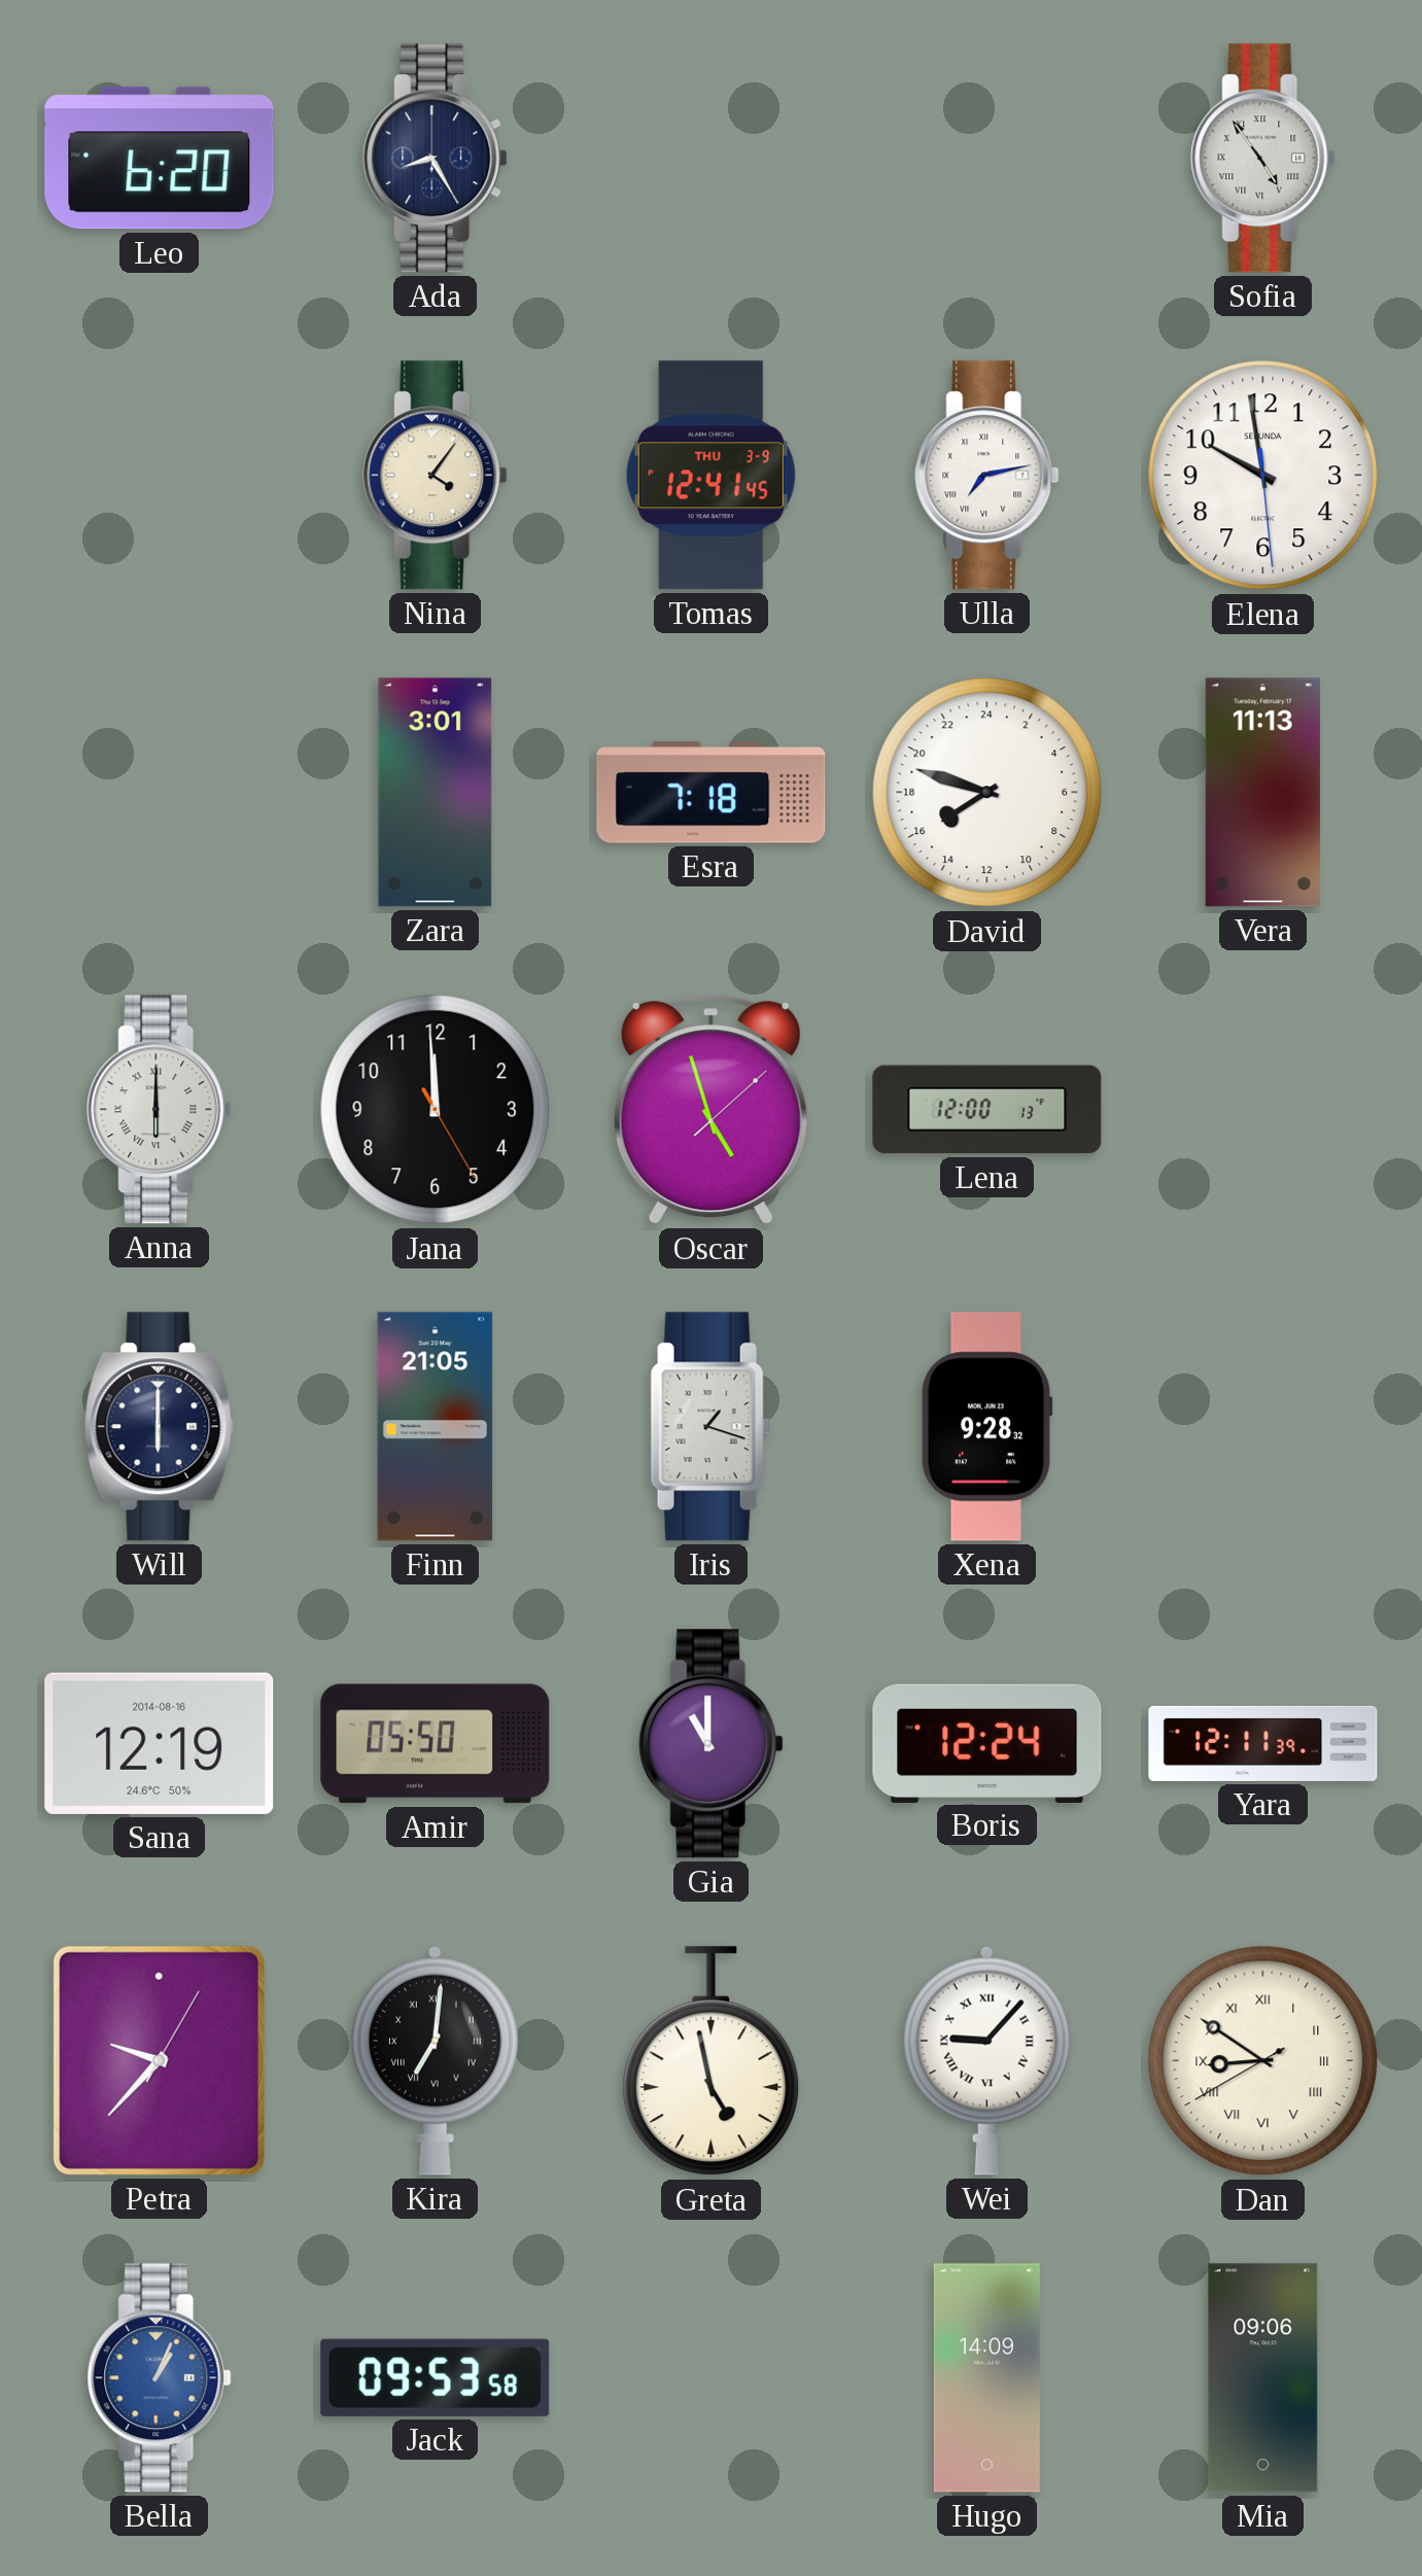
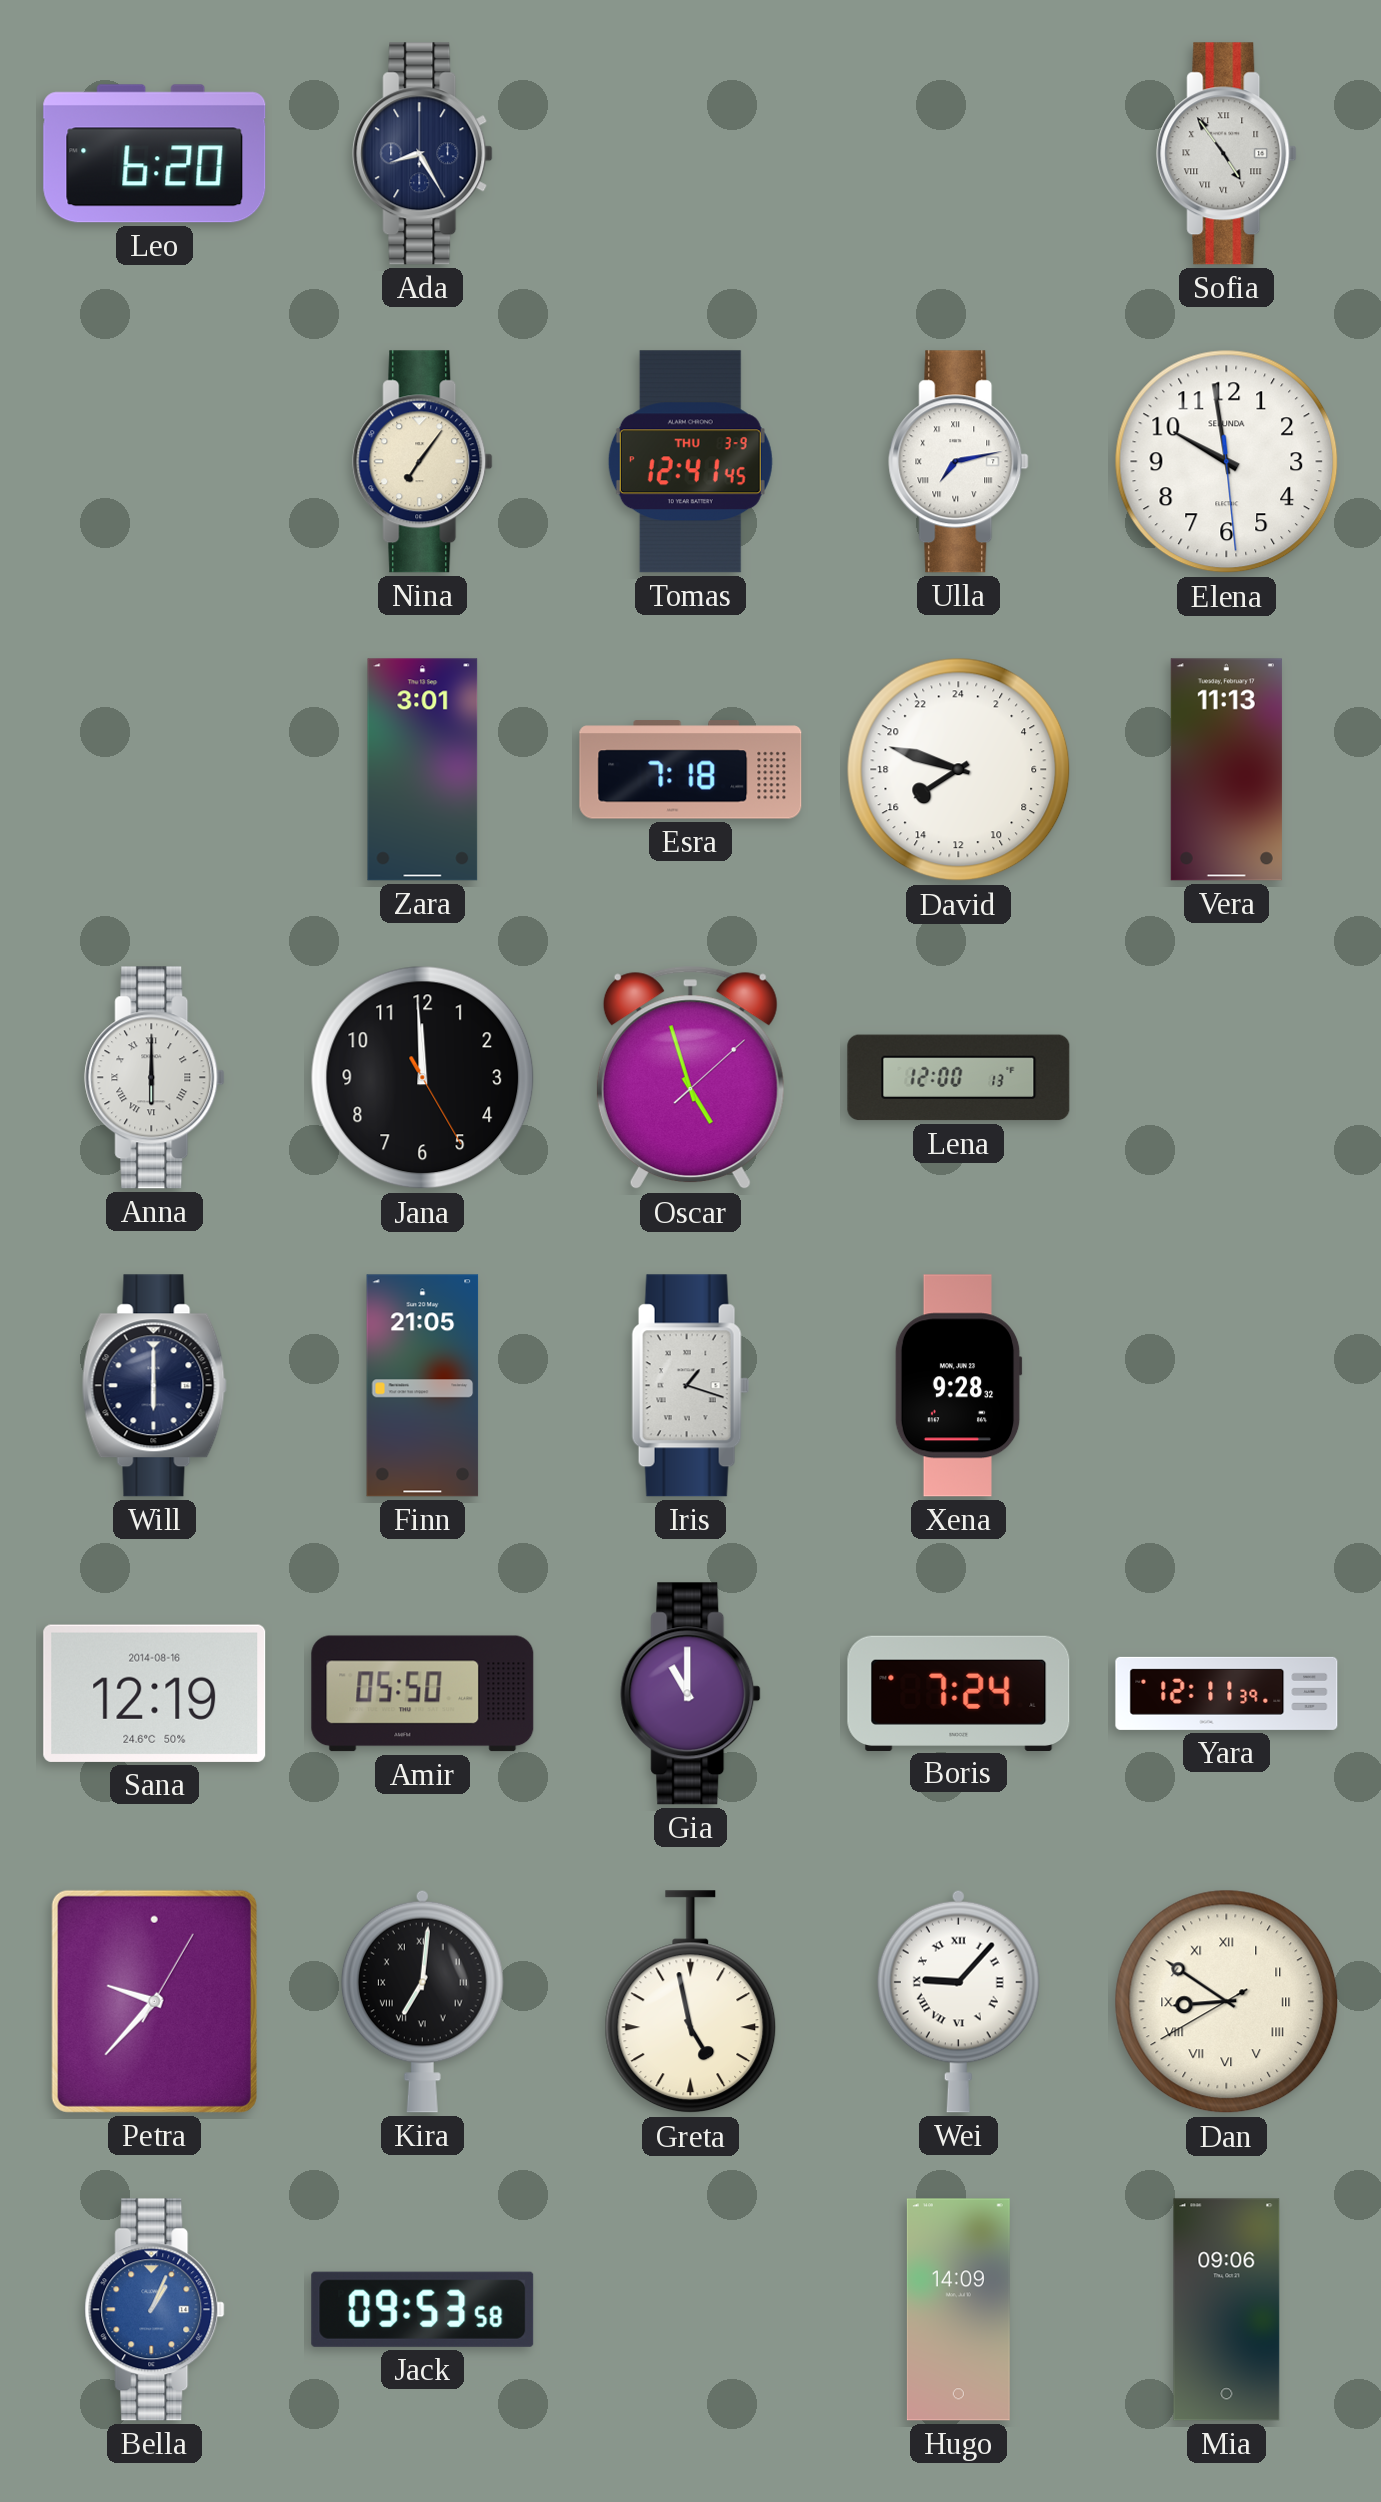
Nina: 4:06 -> 7:06 (423, 462)
Boris: 12:24 -> 7:24 (959, 1693)
